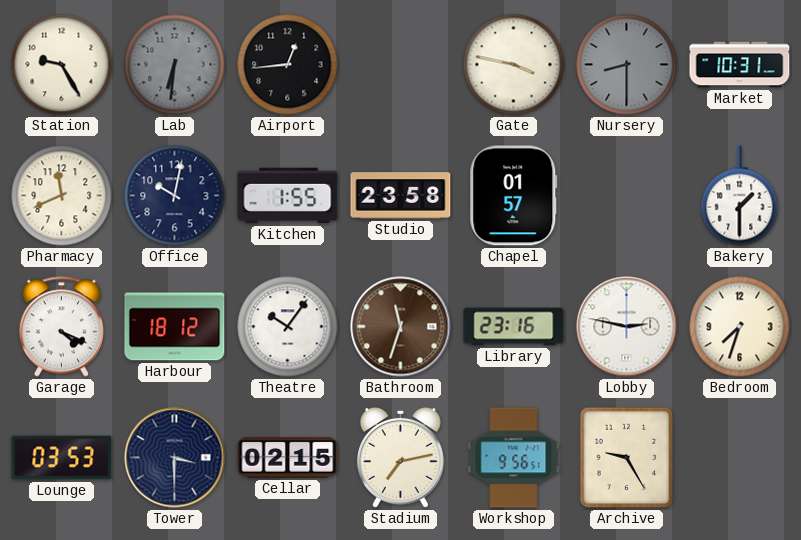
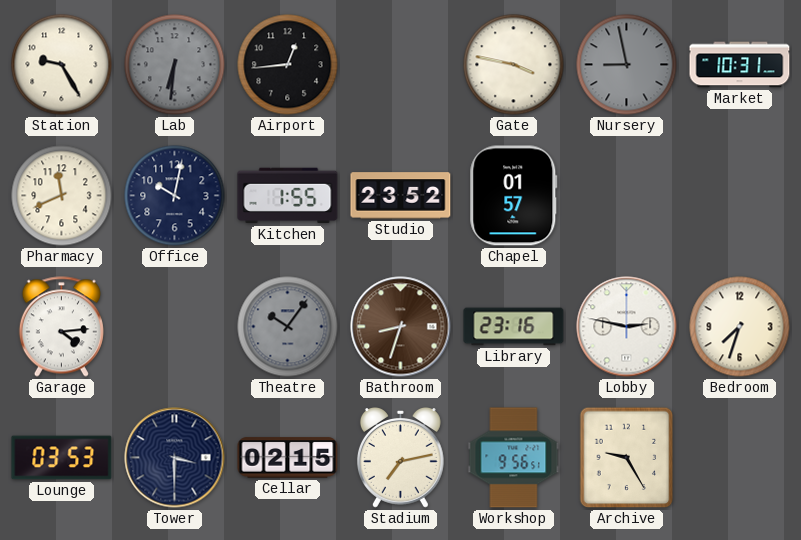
Nursery: 8:30 -> 8:58 (627, 65)
Studio: 23:58 -> 23:52 (401, 196)
Bakery: 1:30 -> none (740, 196)
Garage: 4:19 -> 4:14 (61, 327)
Harbour: 18:12 -> none (175, 327)
Theatre dial: white -> grey (288, 327)
Bathroom: 11:33 -> 8:33 (401, 327)
